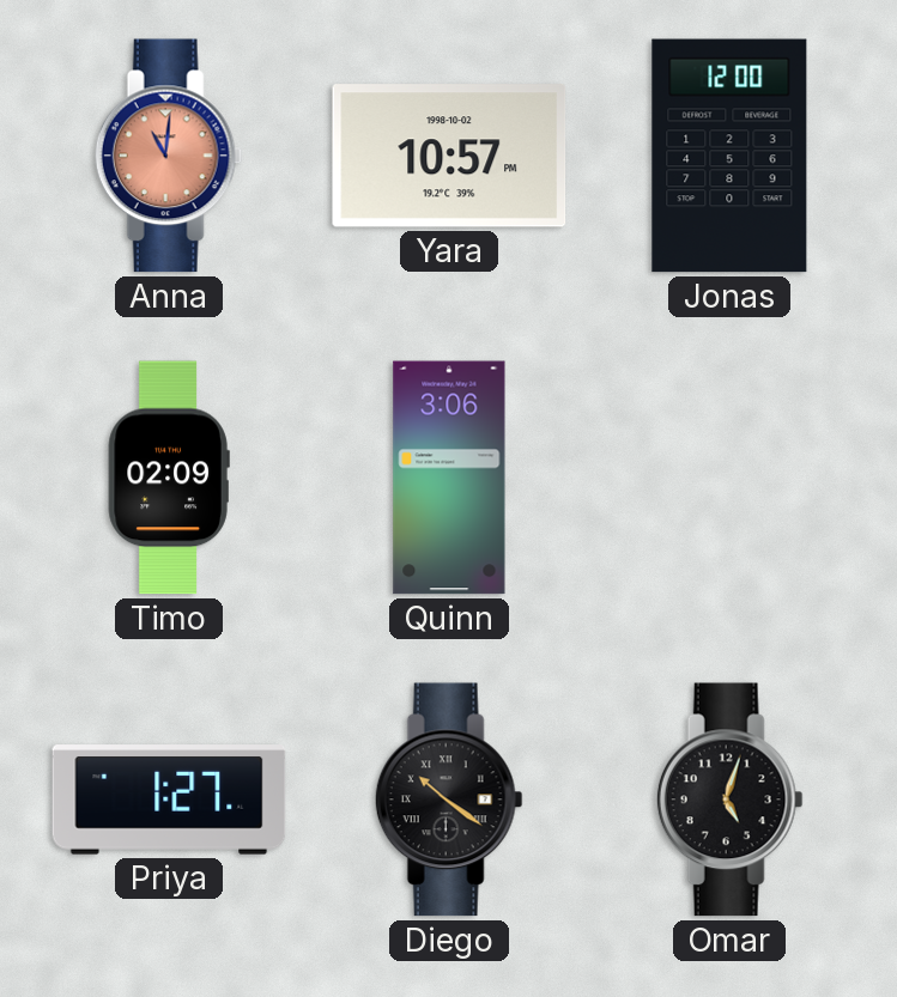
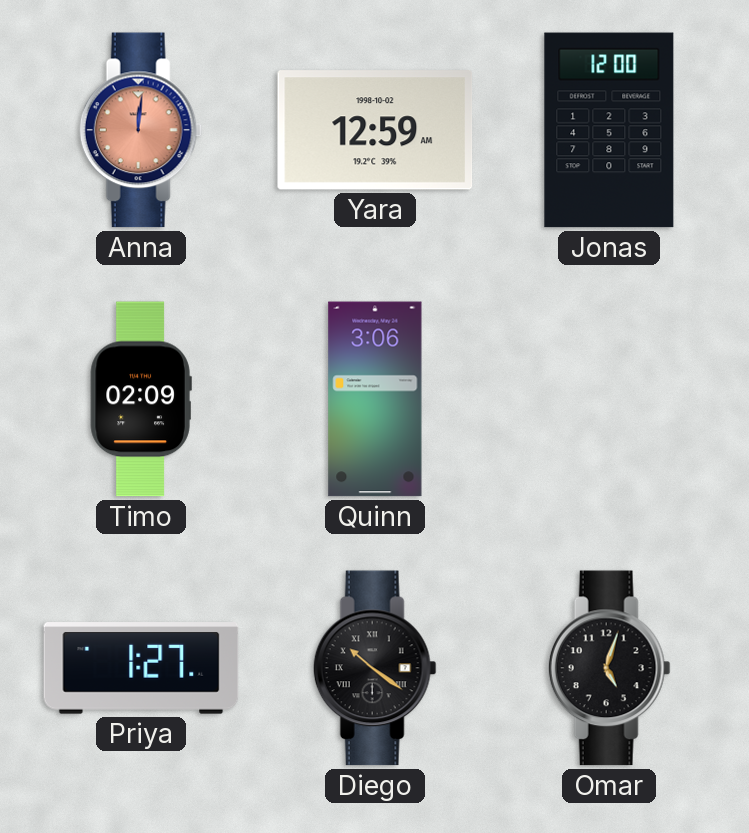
Anna: 11:01 -> 12:01 (141, 130)
Yara: 10:57 -> 12:59 (375, 130)
